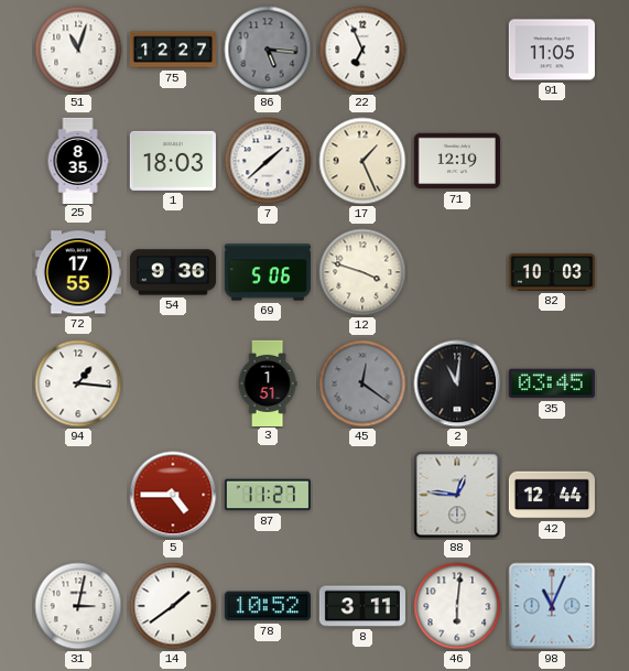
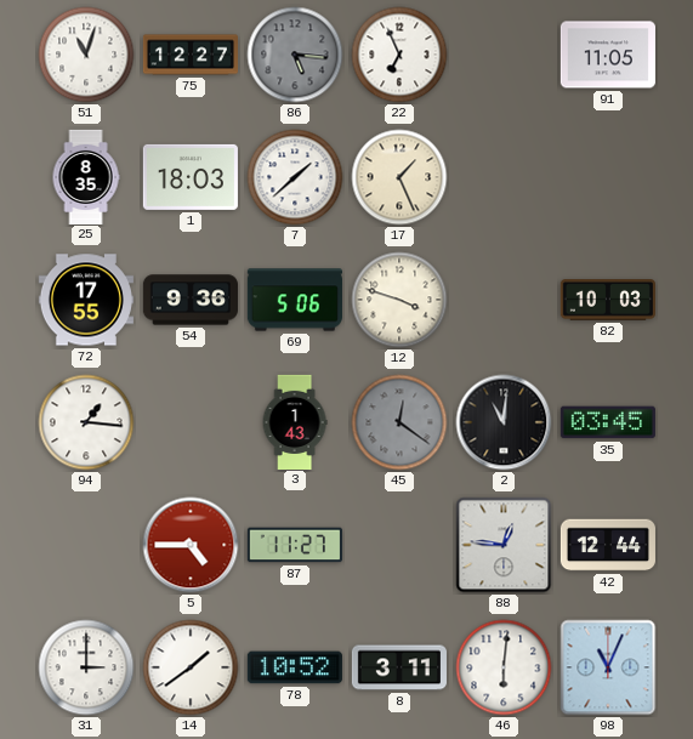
71: 12:19 -> none (457, 161)
3: 1:51 -> 1:43 (295, 421)
31: 3:02 -> 3:00 (86, 667)
